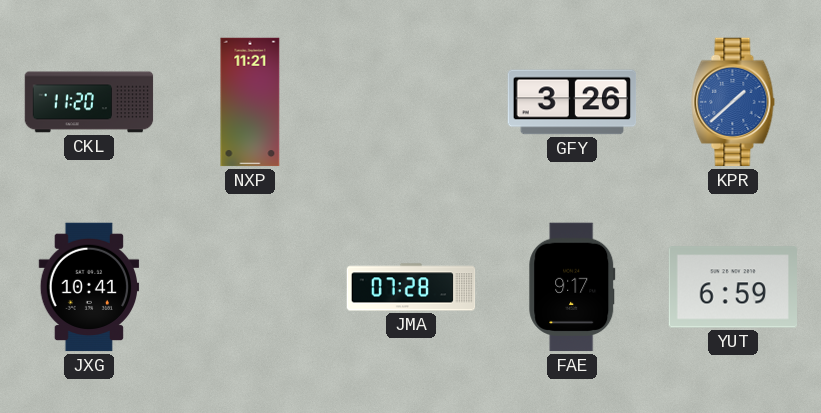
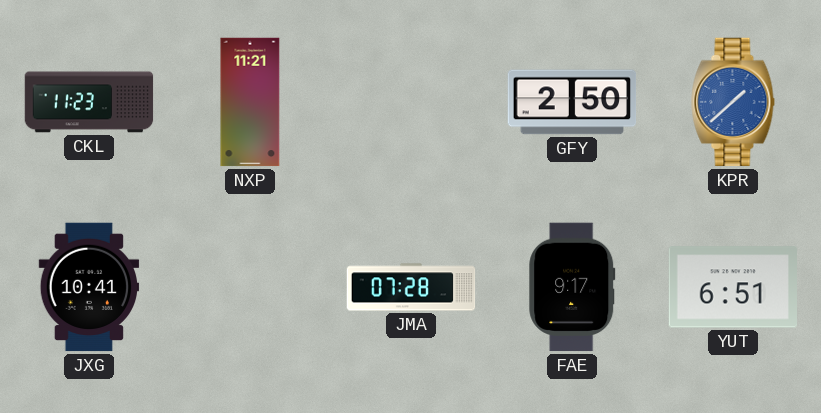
CKL: 11:20 -> 11:23 (89, 102)
GFY: 3:26 -> 2:50 (572, 102)
YUT: 6:59 -> 6:51 (732, 287)
